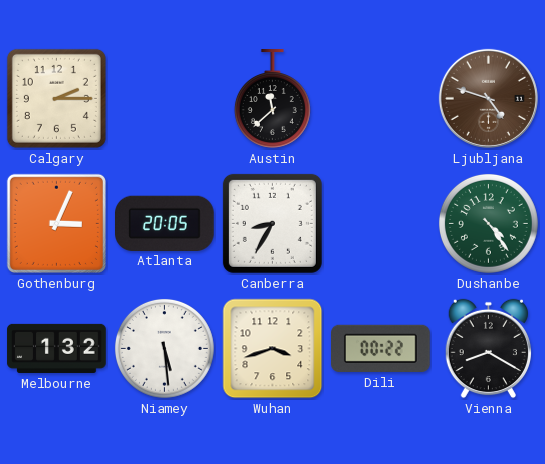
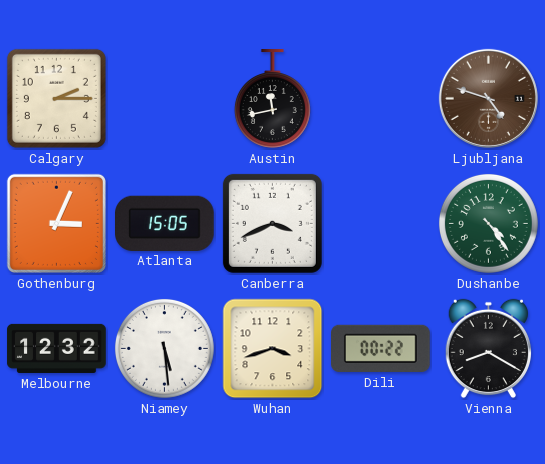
Austin: 11:38 -> 11:43 (272, 99)
Atlanta: 20:05 -> 15:05 (165, 223)
Canberra: 8:35 -> 3:41 (272, 223)
Melbourne: 1:32 -> 12:32 (57, 348)
